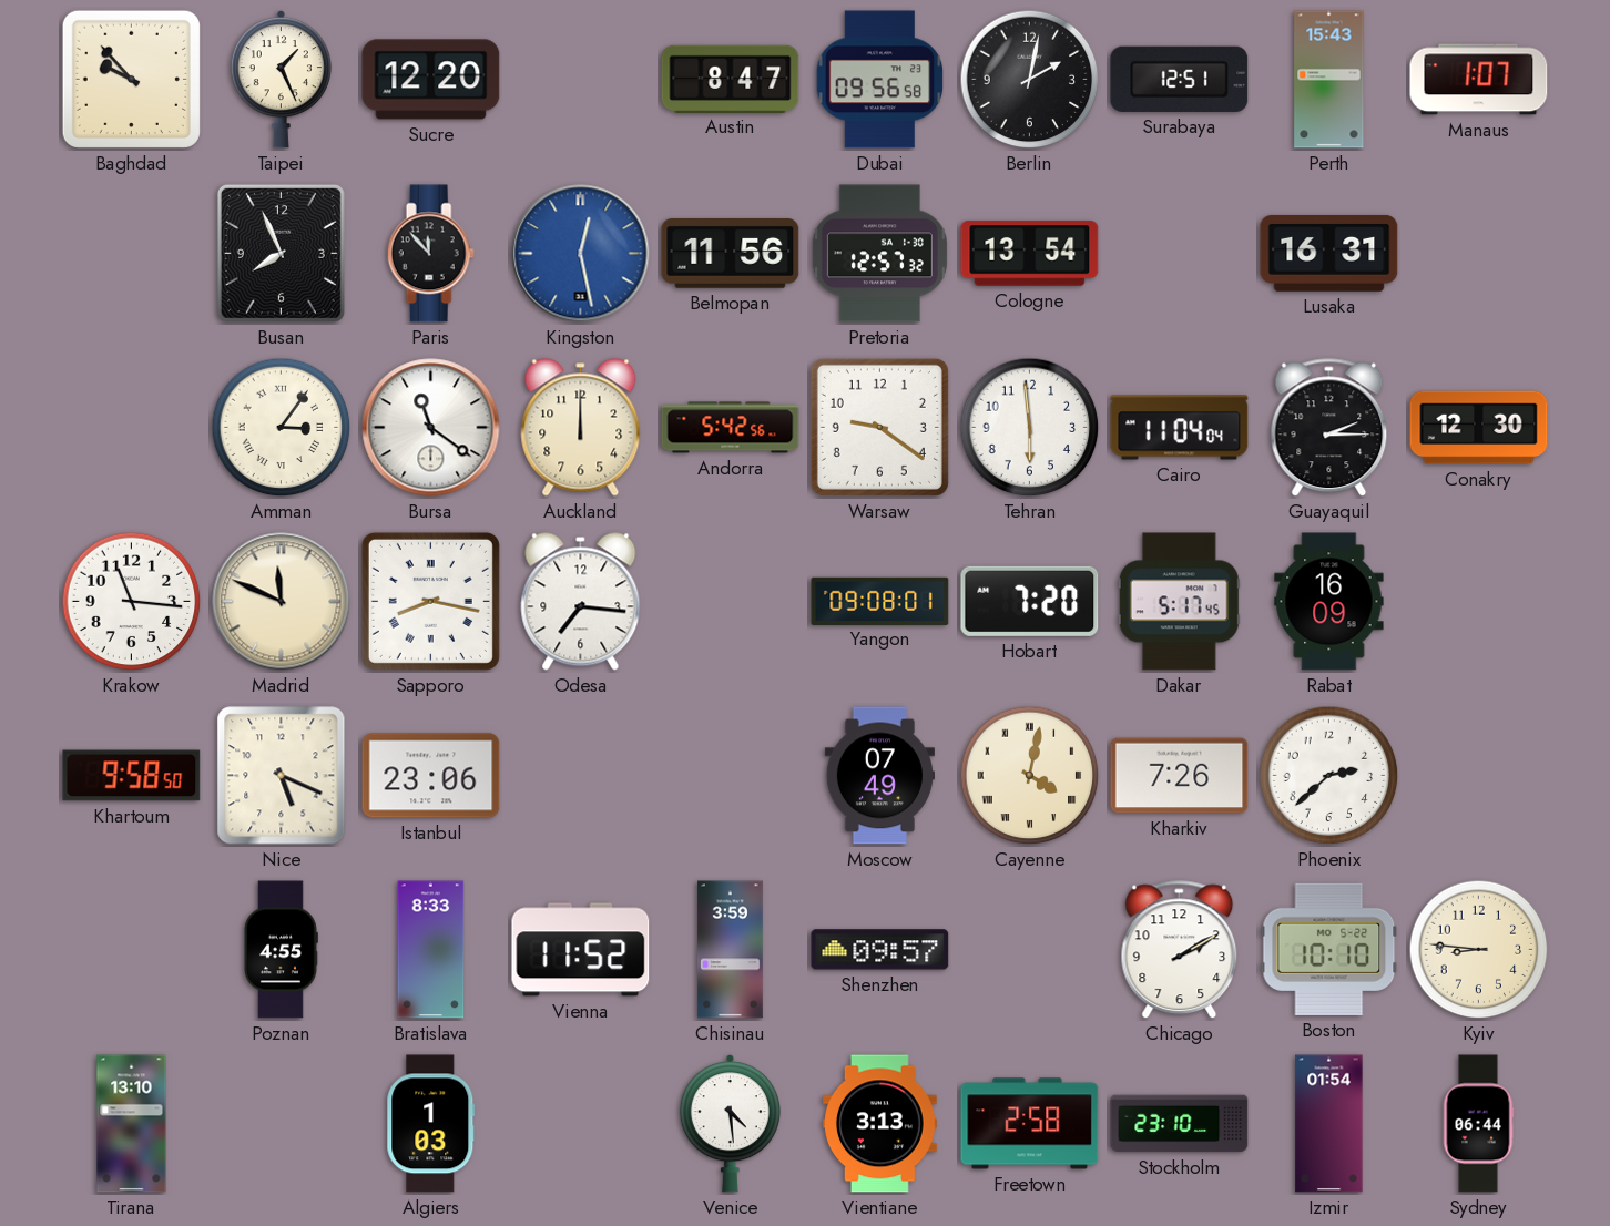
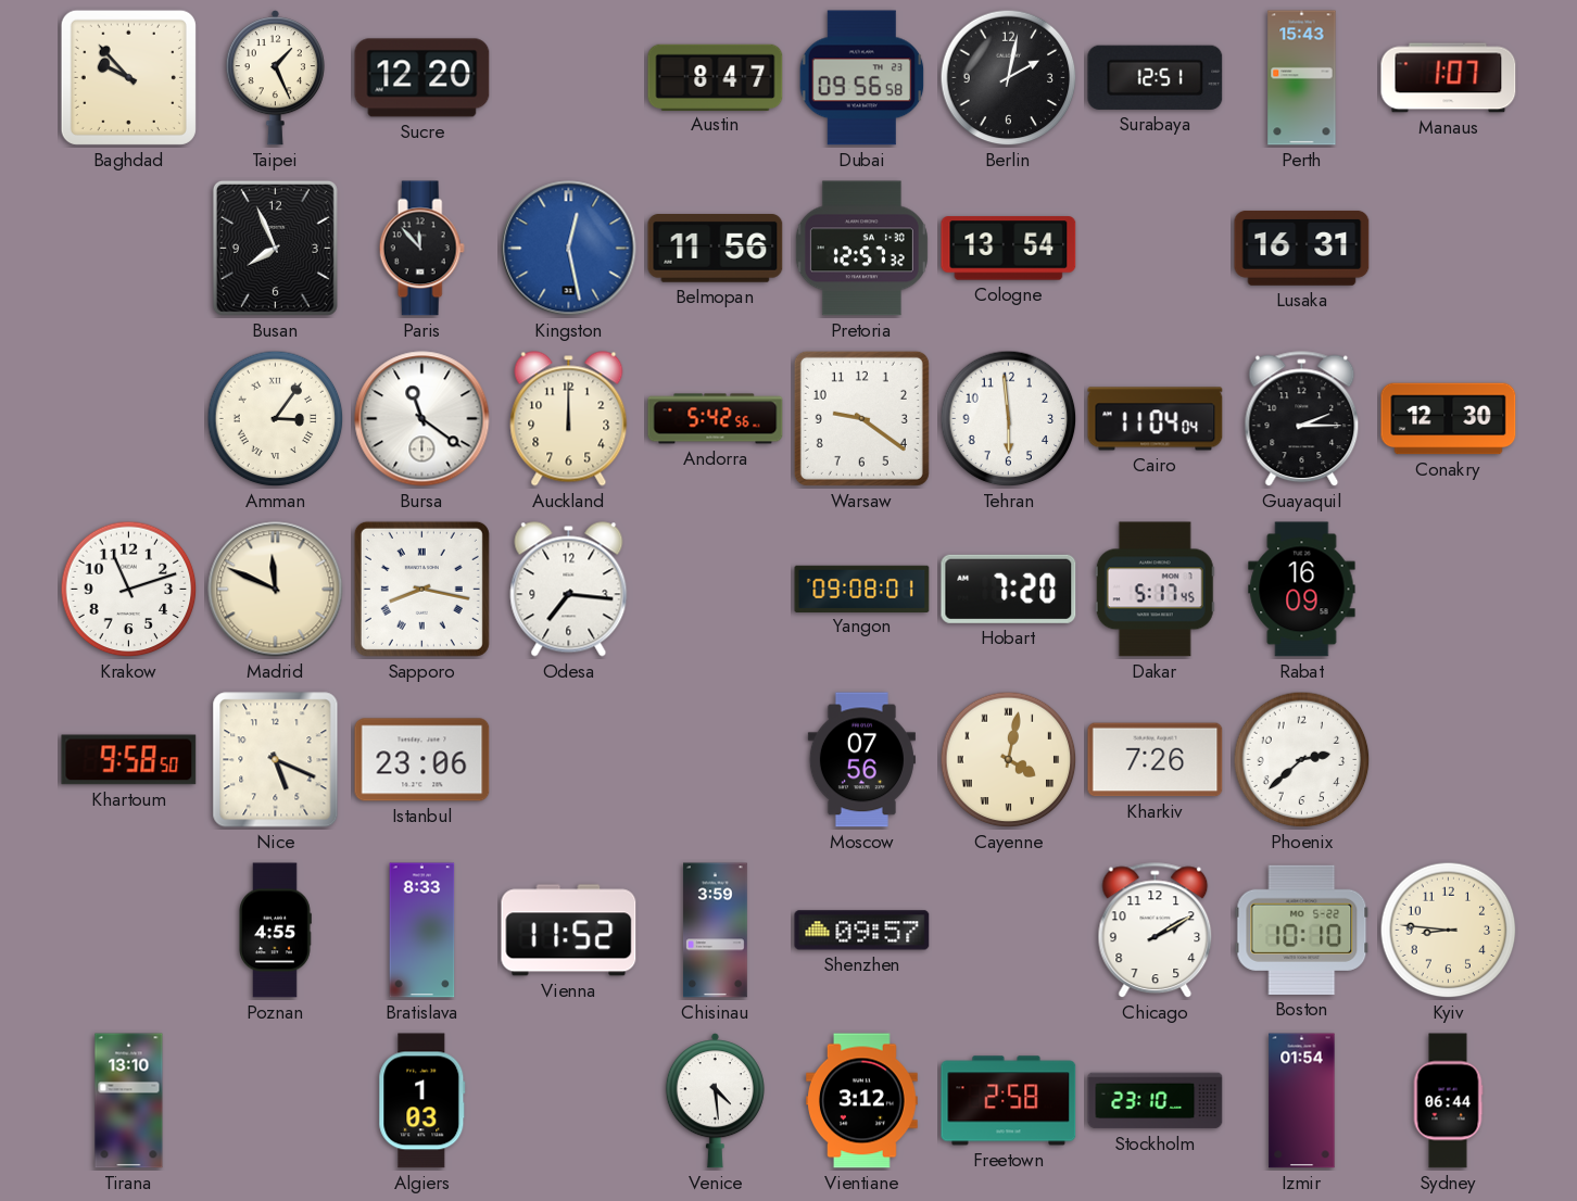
Krakow: 11:16 -> 11:12 (129, 590)
Moscow: 07:49 -> 07:56 (861, 760)
Vientiane: 3:13 -> 3:12 (862, 1101)
